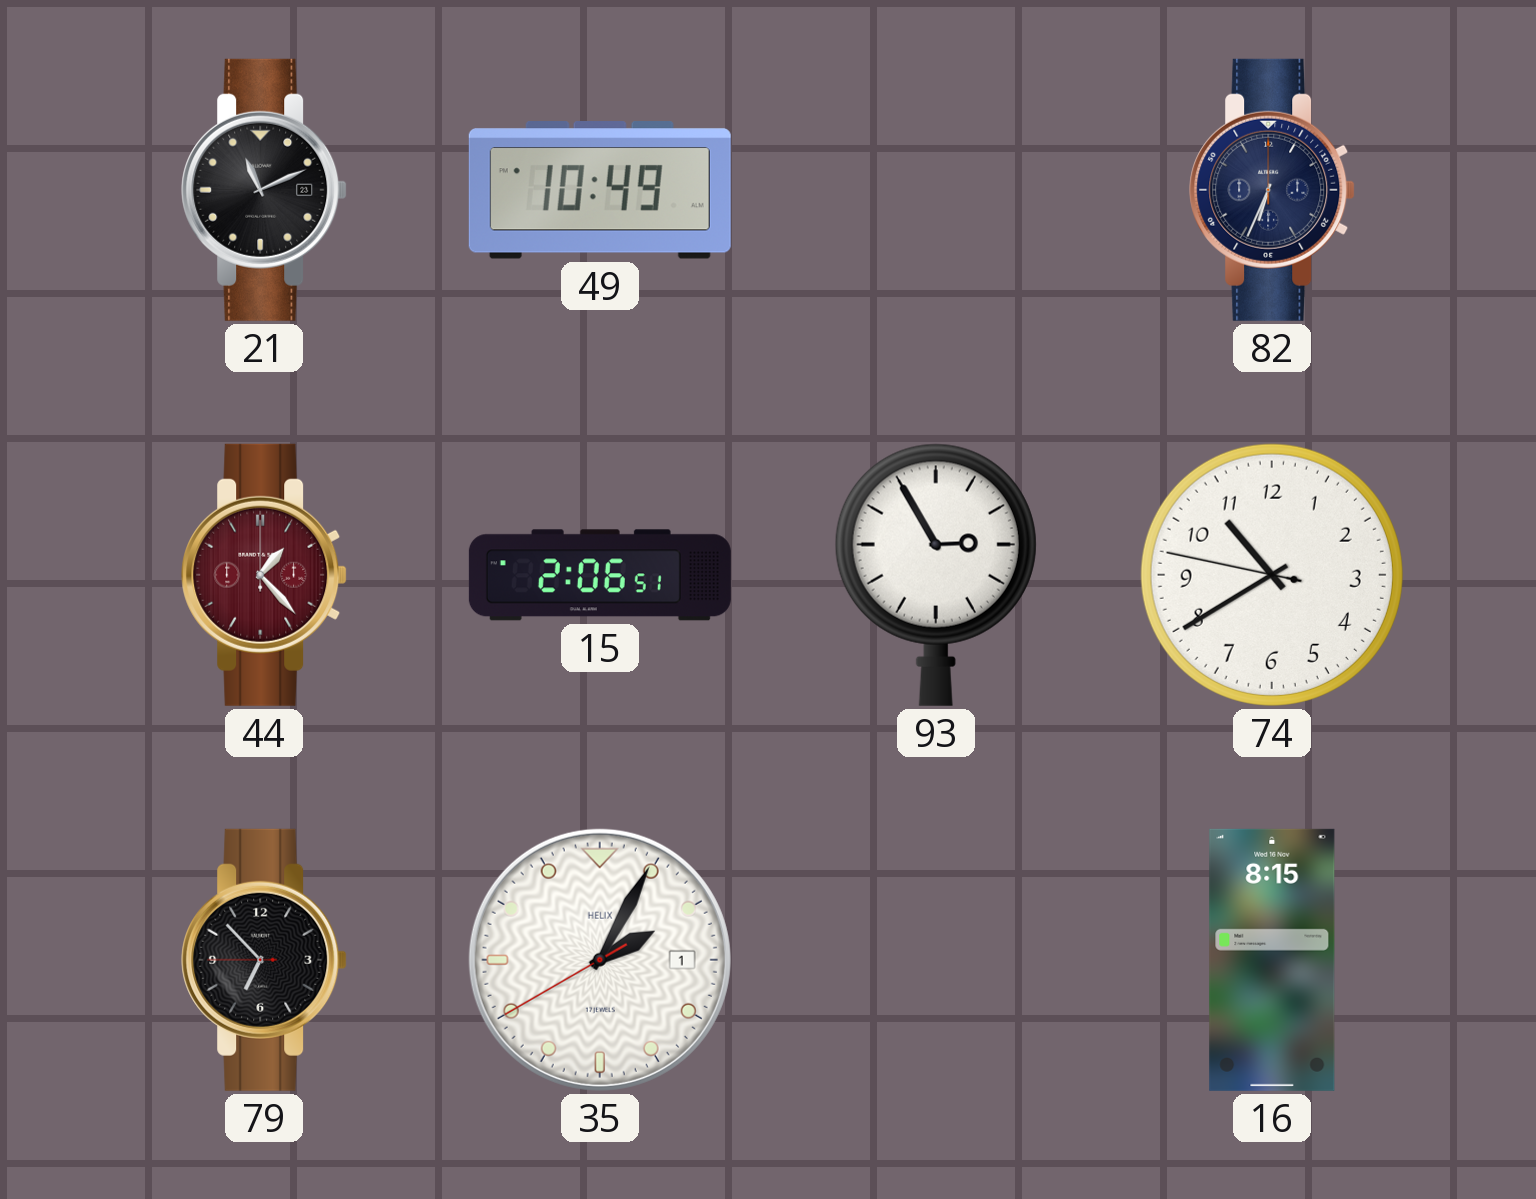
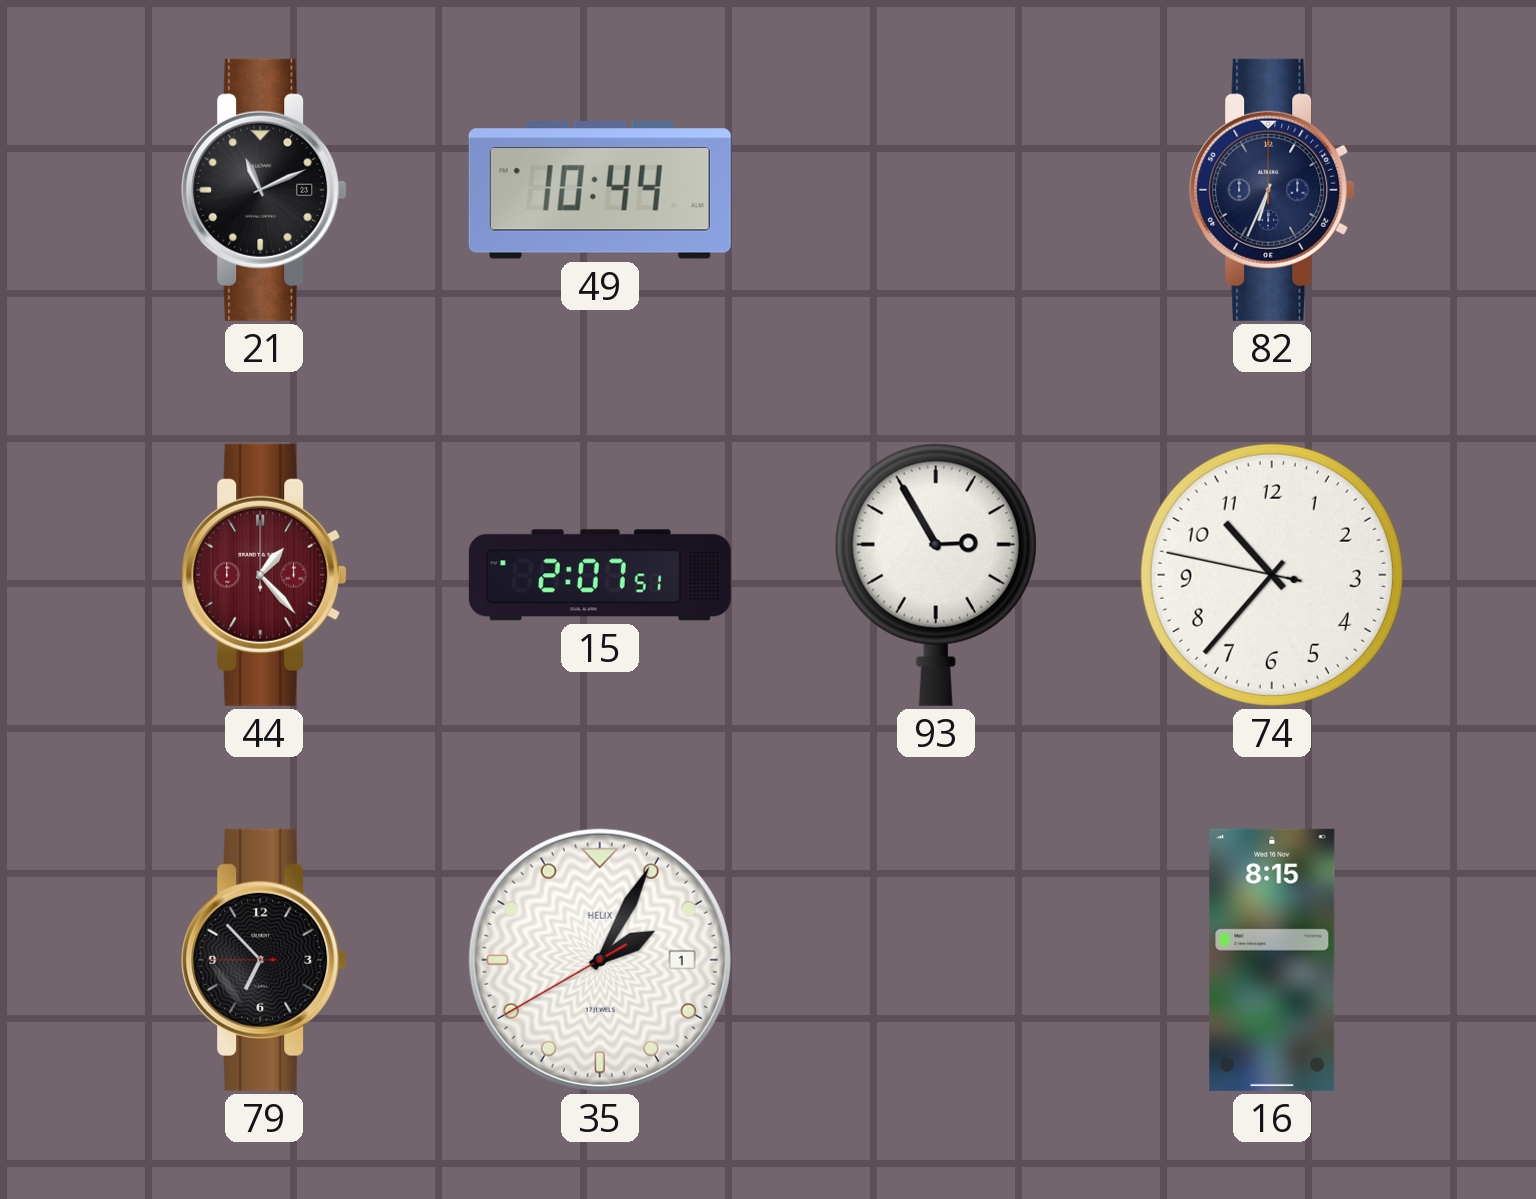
49: 10:49 -> 10:44 (600, 190)
15: 2:06 -> 2:07 (600, 575)
74: 10:39 -> 10:36 (1272, 575)
